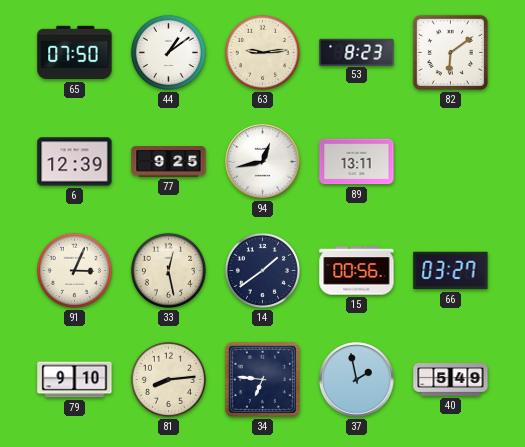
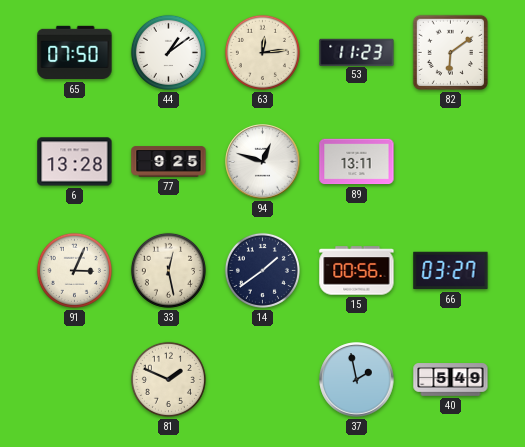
63: 9:14 -> 12:14 (262, 52)
53: 8:23 -> 11:23 (357, 52)
6: 12:39 -> 13:28 (75, 162)
94: 12:43 -> 12:48 (263, 162)
79: 9:10 -> none (75, 380)
81: 8:14 -> 1:49 (168, 379)
34: 6:46 -> none (262, 379)
